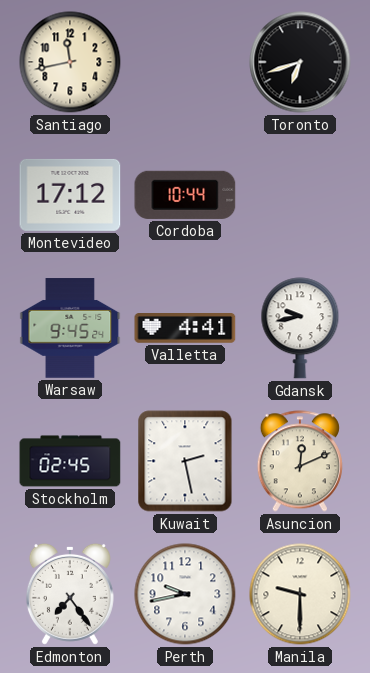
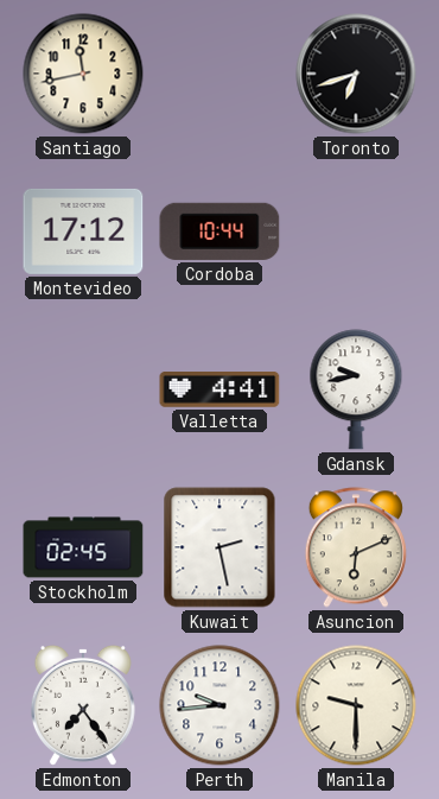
Warsaw: 9:45 -> none (70, 328)
Asuncion: 12:11 -> 6:11 (356, 547)
Perth: 9:43 -> 9:44 (220, 705)
